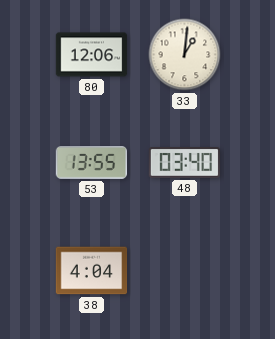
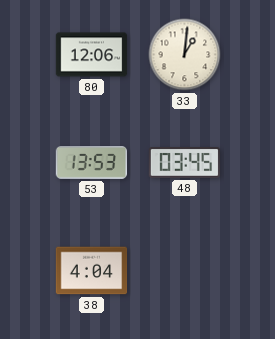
53: 13:55 -> 13:53 (92, 163)
48: 03:40 -> 03:45 (185, 163)
